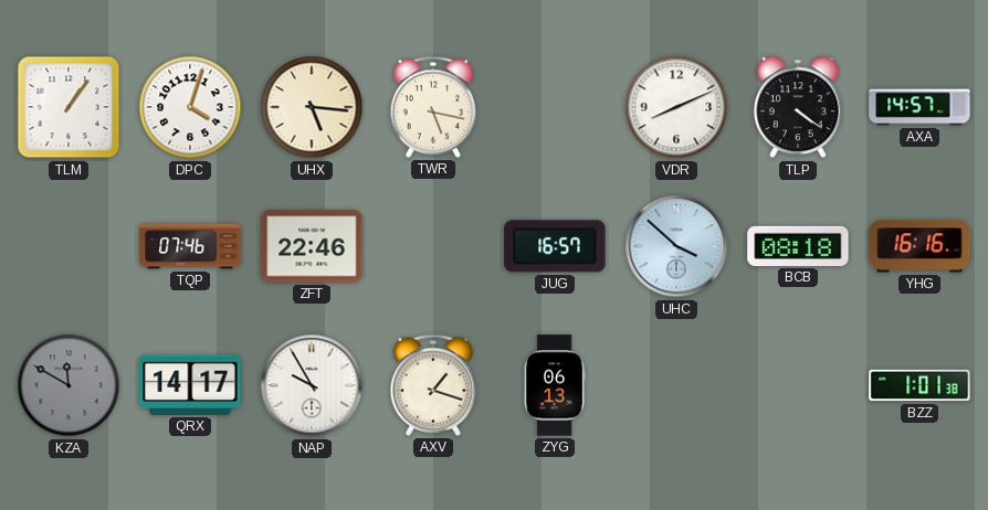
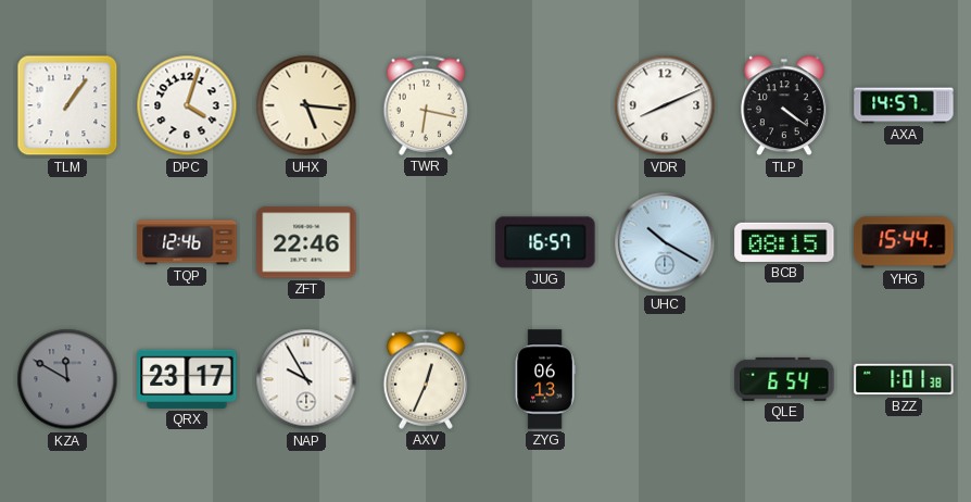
TWR: 5:17 -> 6:17 (426, 105)
TQP: 07:46 -> 12:46 (187, 242)
UHC: 3:52 -> 10:20 (665, 242)
BCB: 08:18 -> 08:15 (784, 242)
YHG: 16:16 -> 15:44 (904, 242)
QRX: 14:17 -> 23:17 (187, 379)
AXV: 1:18 -> 12:34 (426, 379)
QLE: none -> 6:54 (784, 379)
